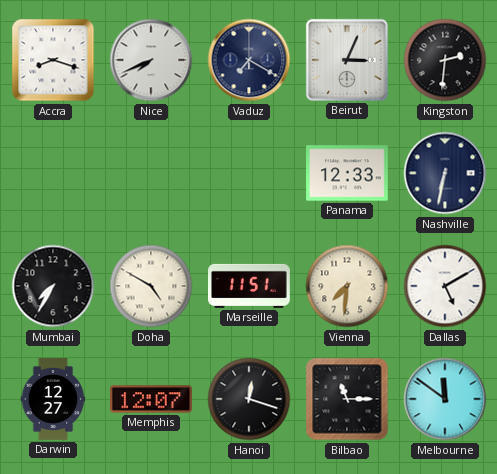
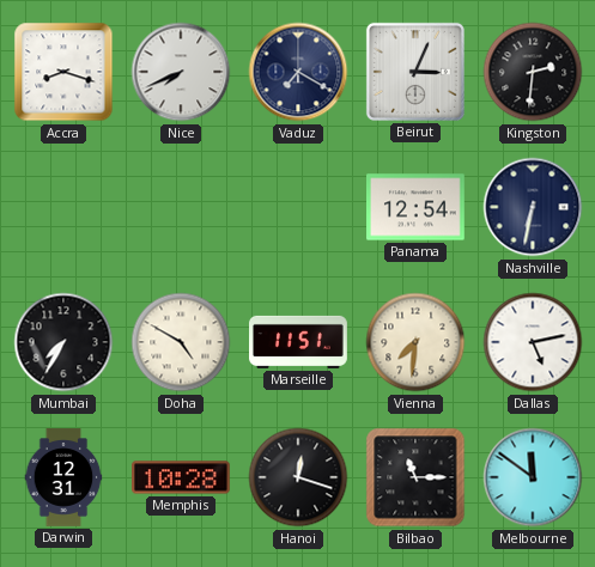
Panama: 12:33 -> 12:54 (417, 207)
Dallas: 5:10 -> 5:13 (533, 342)
Darwin: 12:27 -> 12:31 (63, 477)
Memphis: 12:07 -> 10:28 (182, 477)
